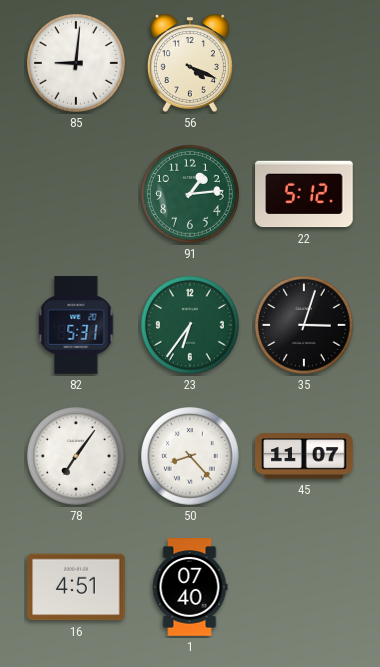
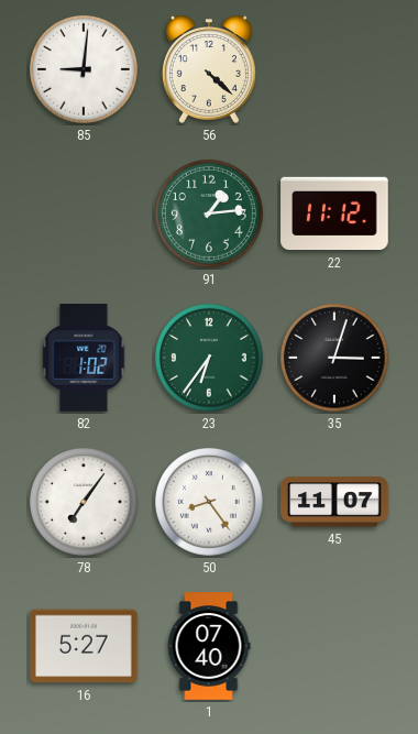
56: 4:19 -> 4:22 (209, 69)
22: 5:12 -> 11:12 (334, 213)
82: 5:31 -> 1:02 (84, 358)
50: 8:23 -> 8:24 (210, 503)
16: 4:51 -> 5:27 (84, 646)
